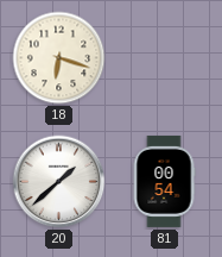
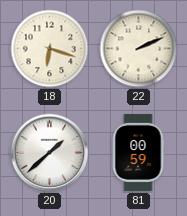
22: none -> 2:11 (139, 49)
81: 00:54 -> 00:59 (138, 152)
